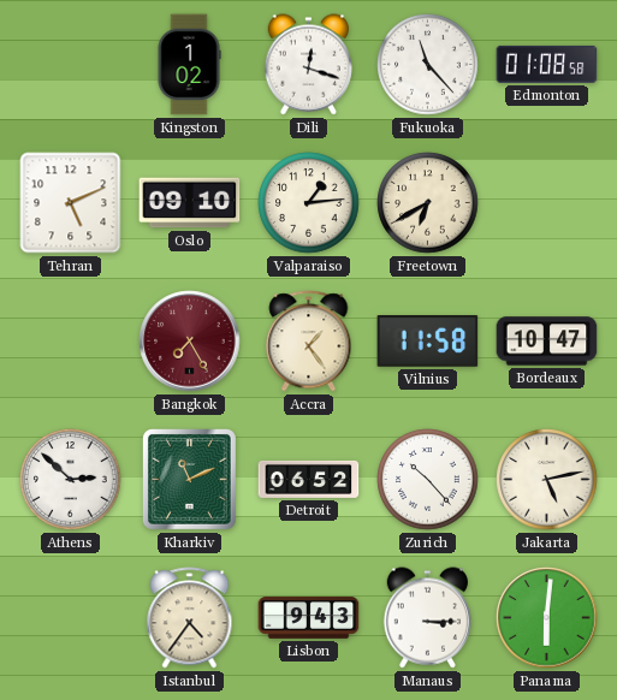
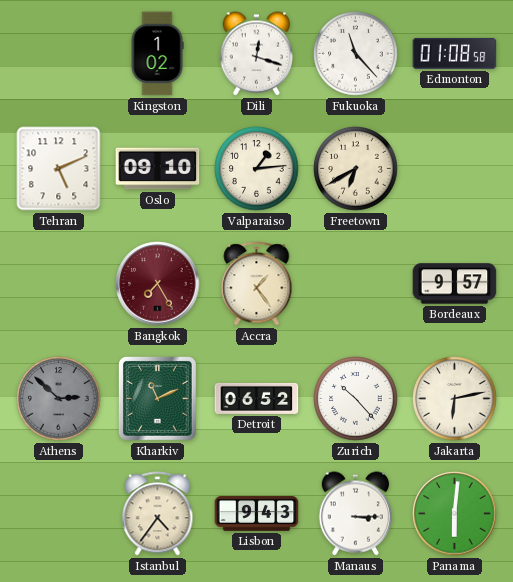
Vilnius: 11:58 -> none (428, 342)
Bordeaux: 10:47 -> 9:57 (455, 284)
Athens dial: white -> grey (59, 399)
Jakarta: 5:13 -> 6:13 (455, 399)
